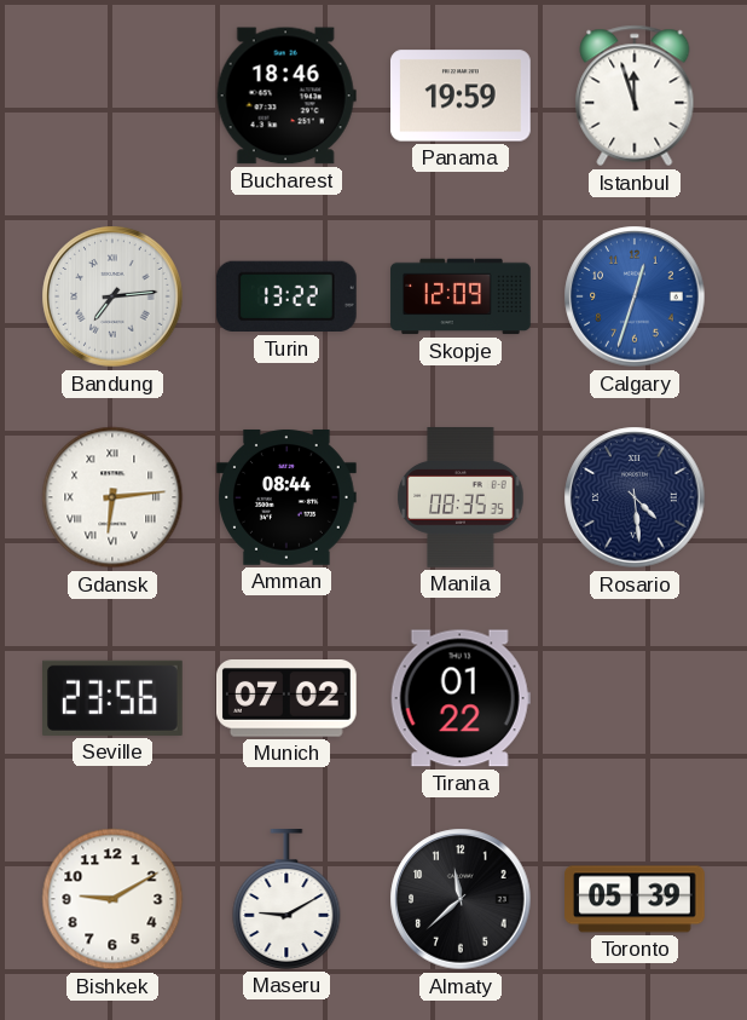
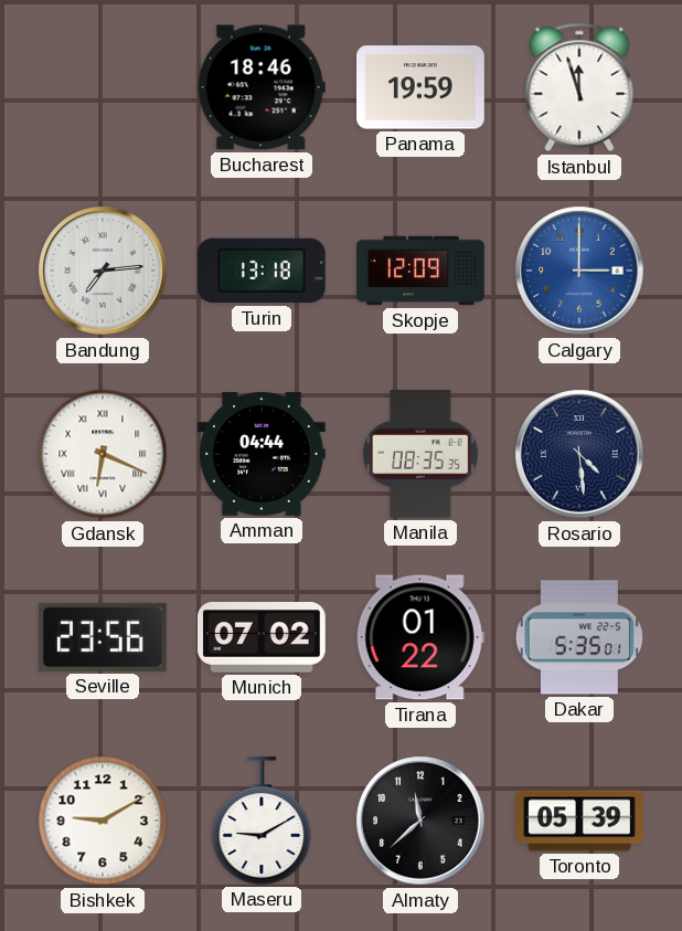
Turin: 13:22 -> 13:18 (262, 271)
Calgary: 12:33 -> 3:00 (579, 271)
Gdansk: 6:14 -> 6:19 (103, 454)
Amman: 08:44 -> 04:44 (263, 454)
Dakar: none -> 5:35 (579, 637)
